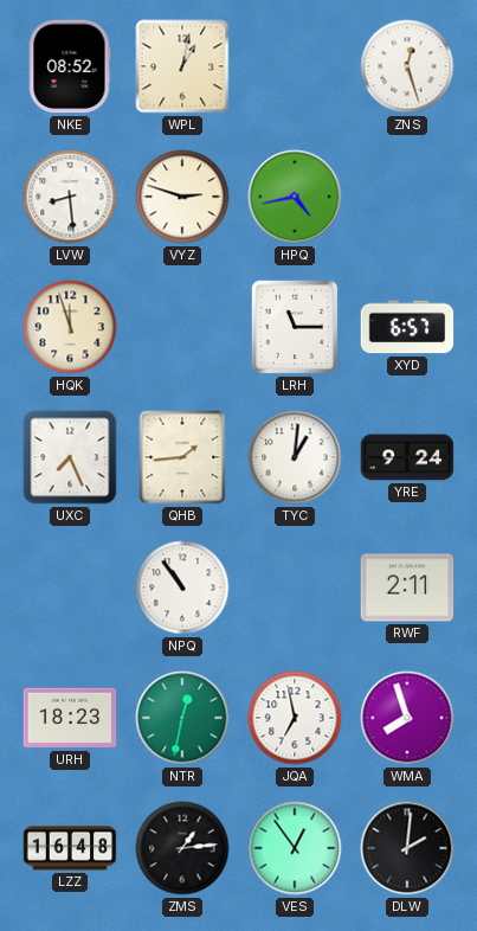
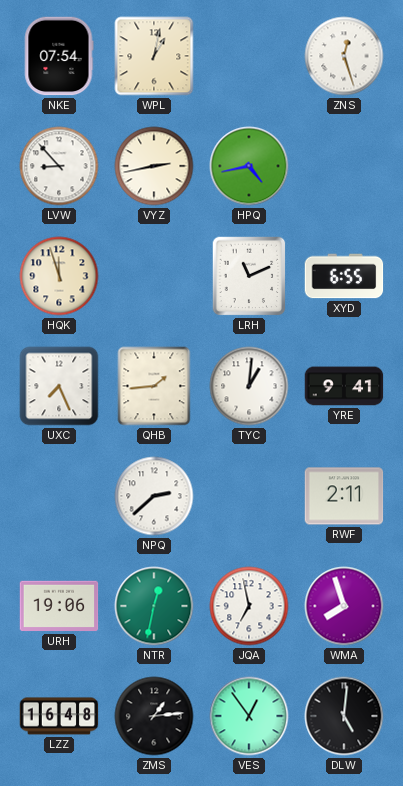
NKE: 08:52 -> 07:54 (59, 56)
LVW: 8:29 -> 8:53 (59, 166)
VYZ: 2:48 -> 2:43 (154, 166)
LRH: 11:15 -> 11:11 (249, 276)
XYD: 6:57 -> 6:55 (344, 276)
YRE: 9:24 -> 9:41 (344, 386)
NPQ: 10:54 -> 2:38 (154, 496)
URH: 18:23 -> 19:06 (59, 606)
DLW: 2:01 -> 5:01 (344, 716)
